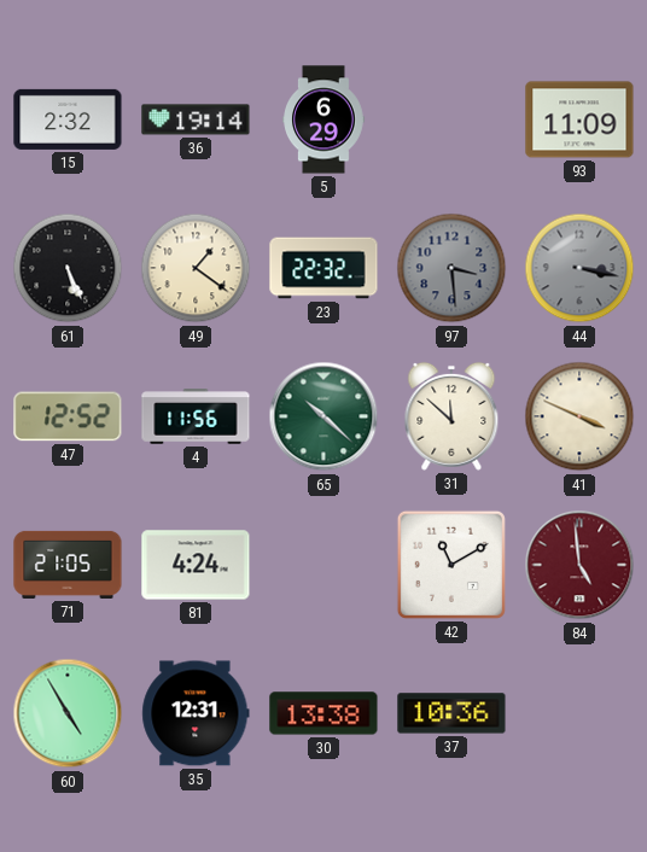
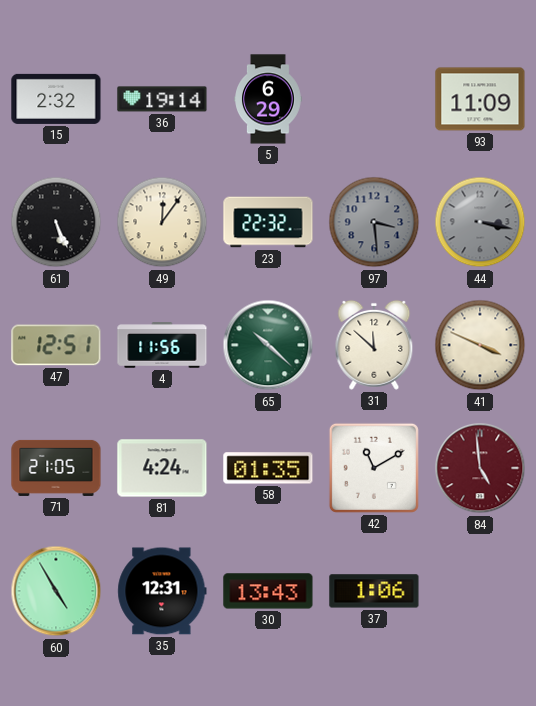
49: 1:21 -> 12:06 (162, 222)
47: 12:52 -> 12:51 (56, 345)
58: none -> 01:35 (268, 468)
30: 13:38 -> 13:43 (268, 591)
37: 10:36 -> 1:06 (374, 591)
